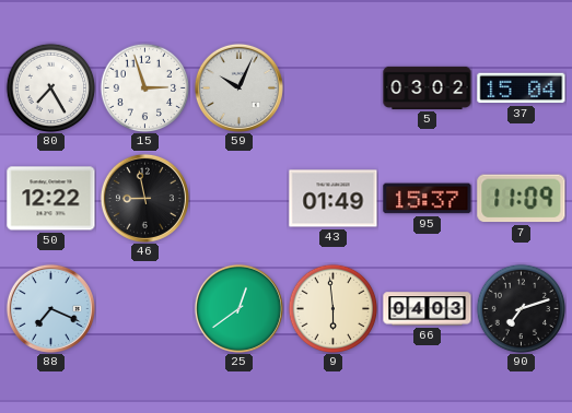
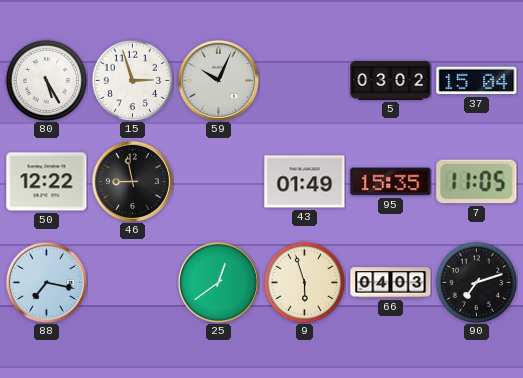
80: 7:25 -> 5:25 (46, 80)
95: 15:37 -> 15:35 (391, 182)
7: 11:09 -> 11:05 (477, 182)
88: 7:19 -> 7:17 (46, 282)
9: 5:59 -> 5:57 (304, 282)
